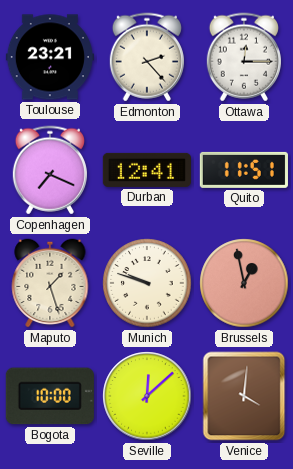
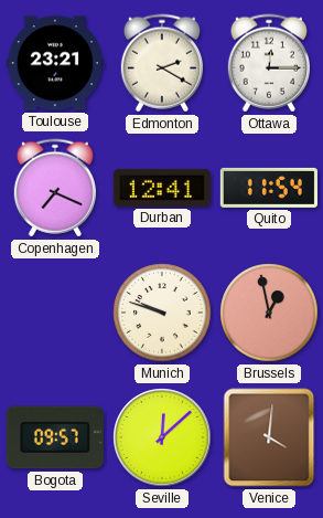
Edmonton: 2:23 -> 2:20 (162, 63)
Quito: 11:51 -> 11:54 (269, 188)
Maputo: 1:27 -> none (50, 283)
Bogota: 10:00 -> 09:57 (55, 437)
